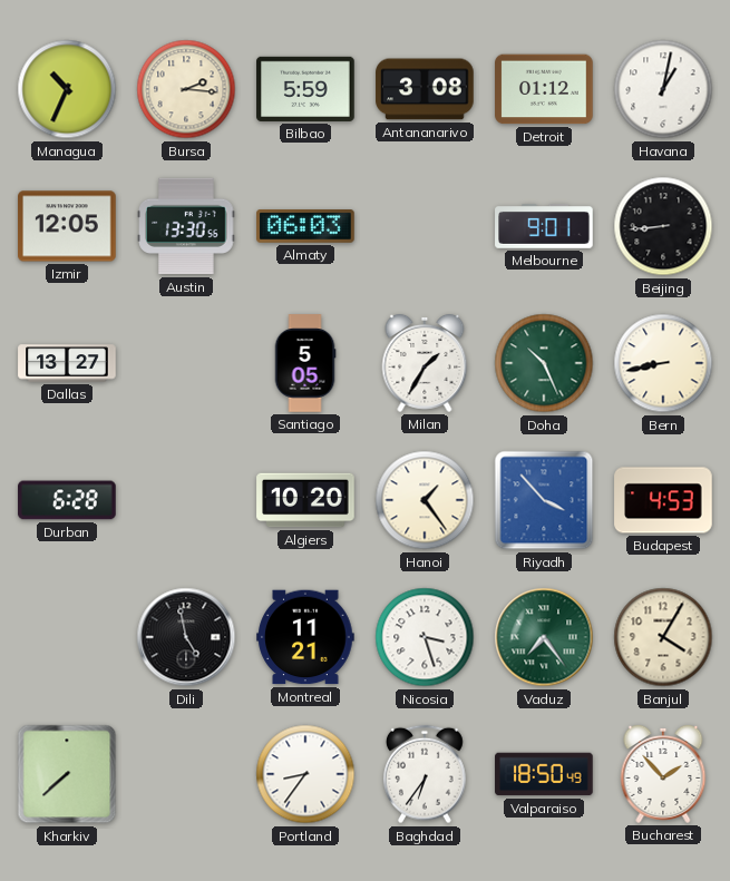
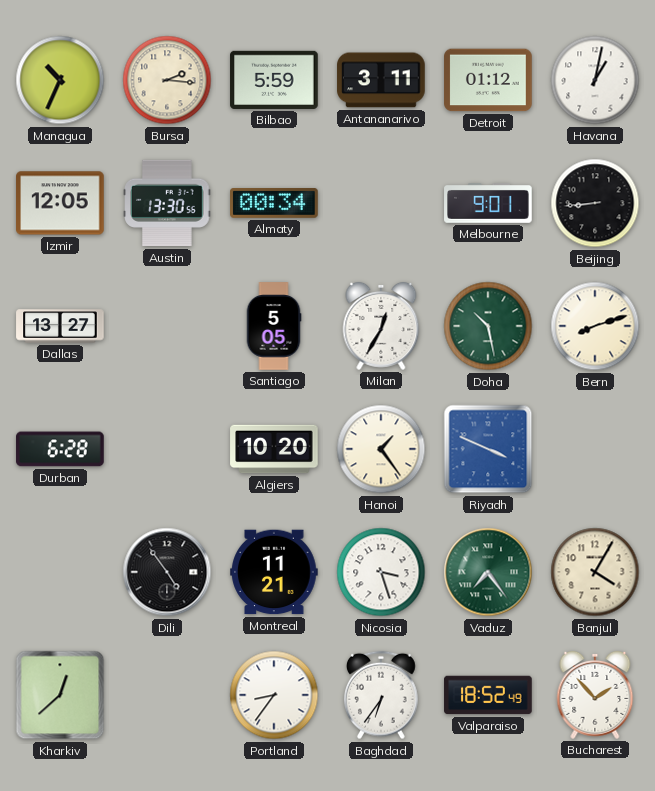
Antananarivo: 3:08 -> 3:11 (381, 80)
Almaty: 06:03 -> 00:34 (274, 204)
Milan: 1:35 -> 12:35 (381, 326)
Doha: 10:26 -> 10:28 (488, 326)
Bern: 8:43 -> 8:12 (595, 326)
Riyadh: 3:53 -> 3:49 (488, 449)
Budapest: 4:53 -> none (663, 500)
Dili: 4:58 -> 4:54 (167, 572)
Kharkiv: 7:38 -> 12:38 (60, 695)
Valparaiso: 18:50 -> 18:52 (488, 695)
